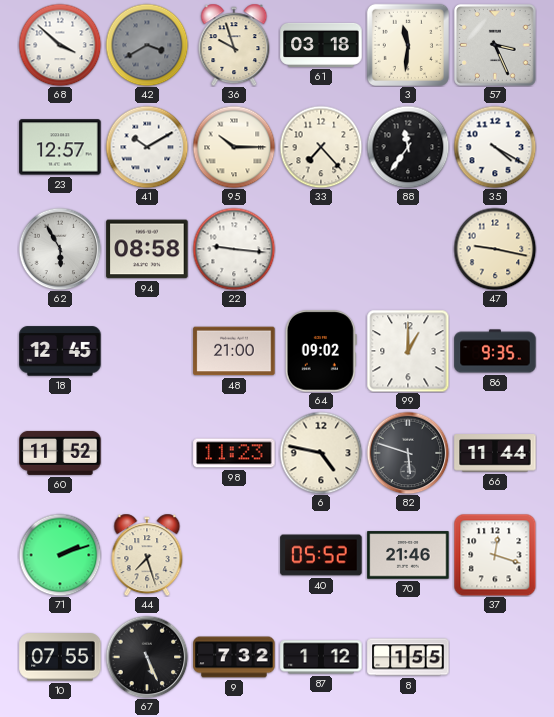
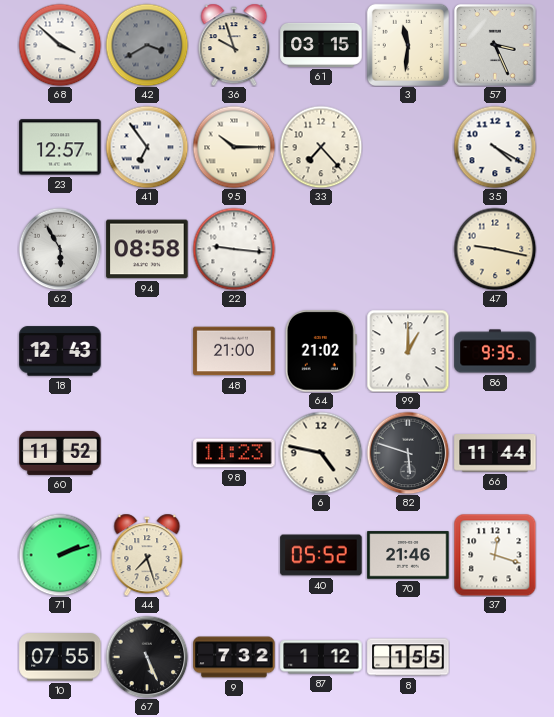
61: 03:18 -> 03:15 (321, 45)
41: 10:10 -> 6:54 (147, 147)
88: 11:36 -> none (408, 147)
18: 12:45 -> 12:43 (60, 351)
64: 09:02 -> 21:02 (321, 351)
